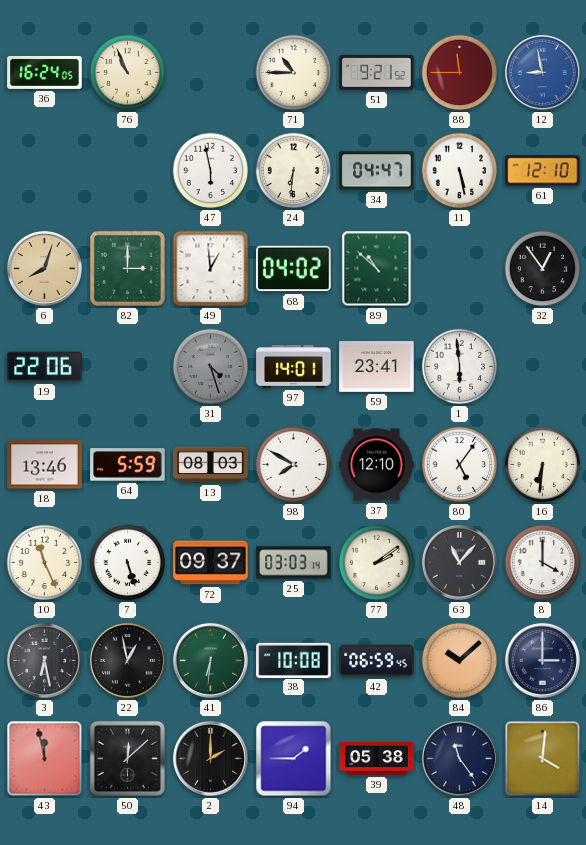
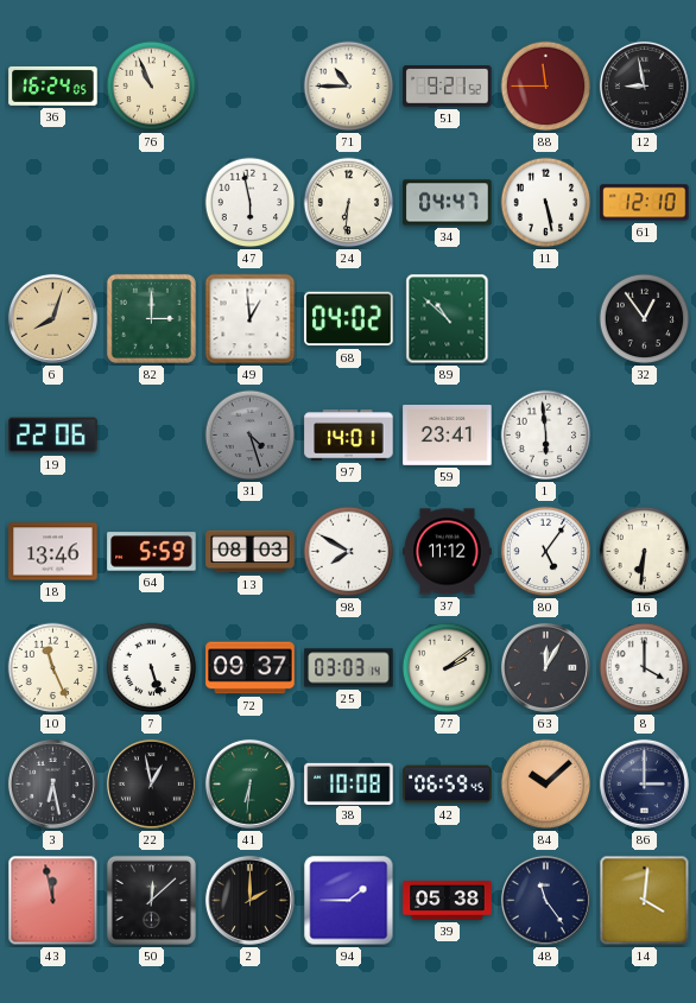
12 dial: blue -> black (644, 85)
37: 12:10 -> 11:12 (448, 552)
63: 11:07 -> 12:05 (545, 667)
